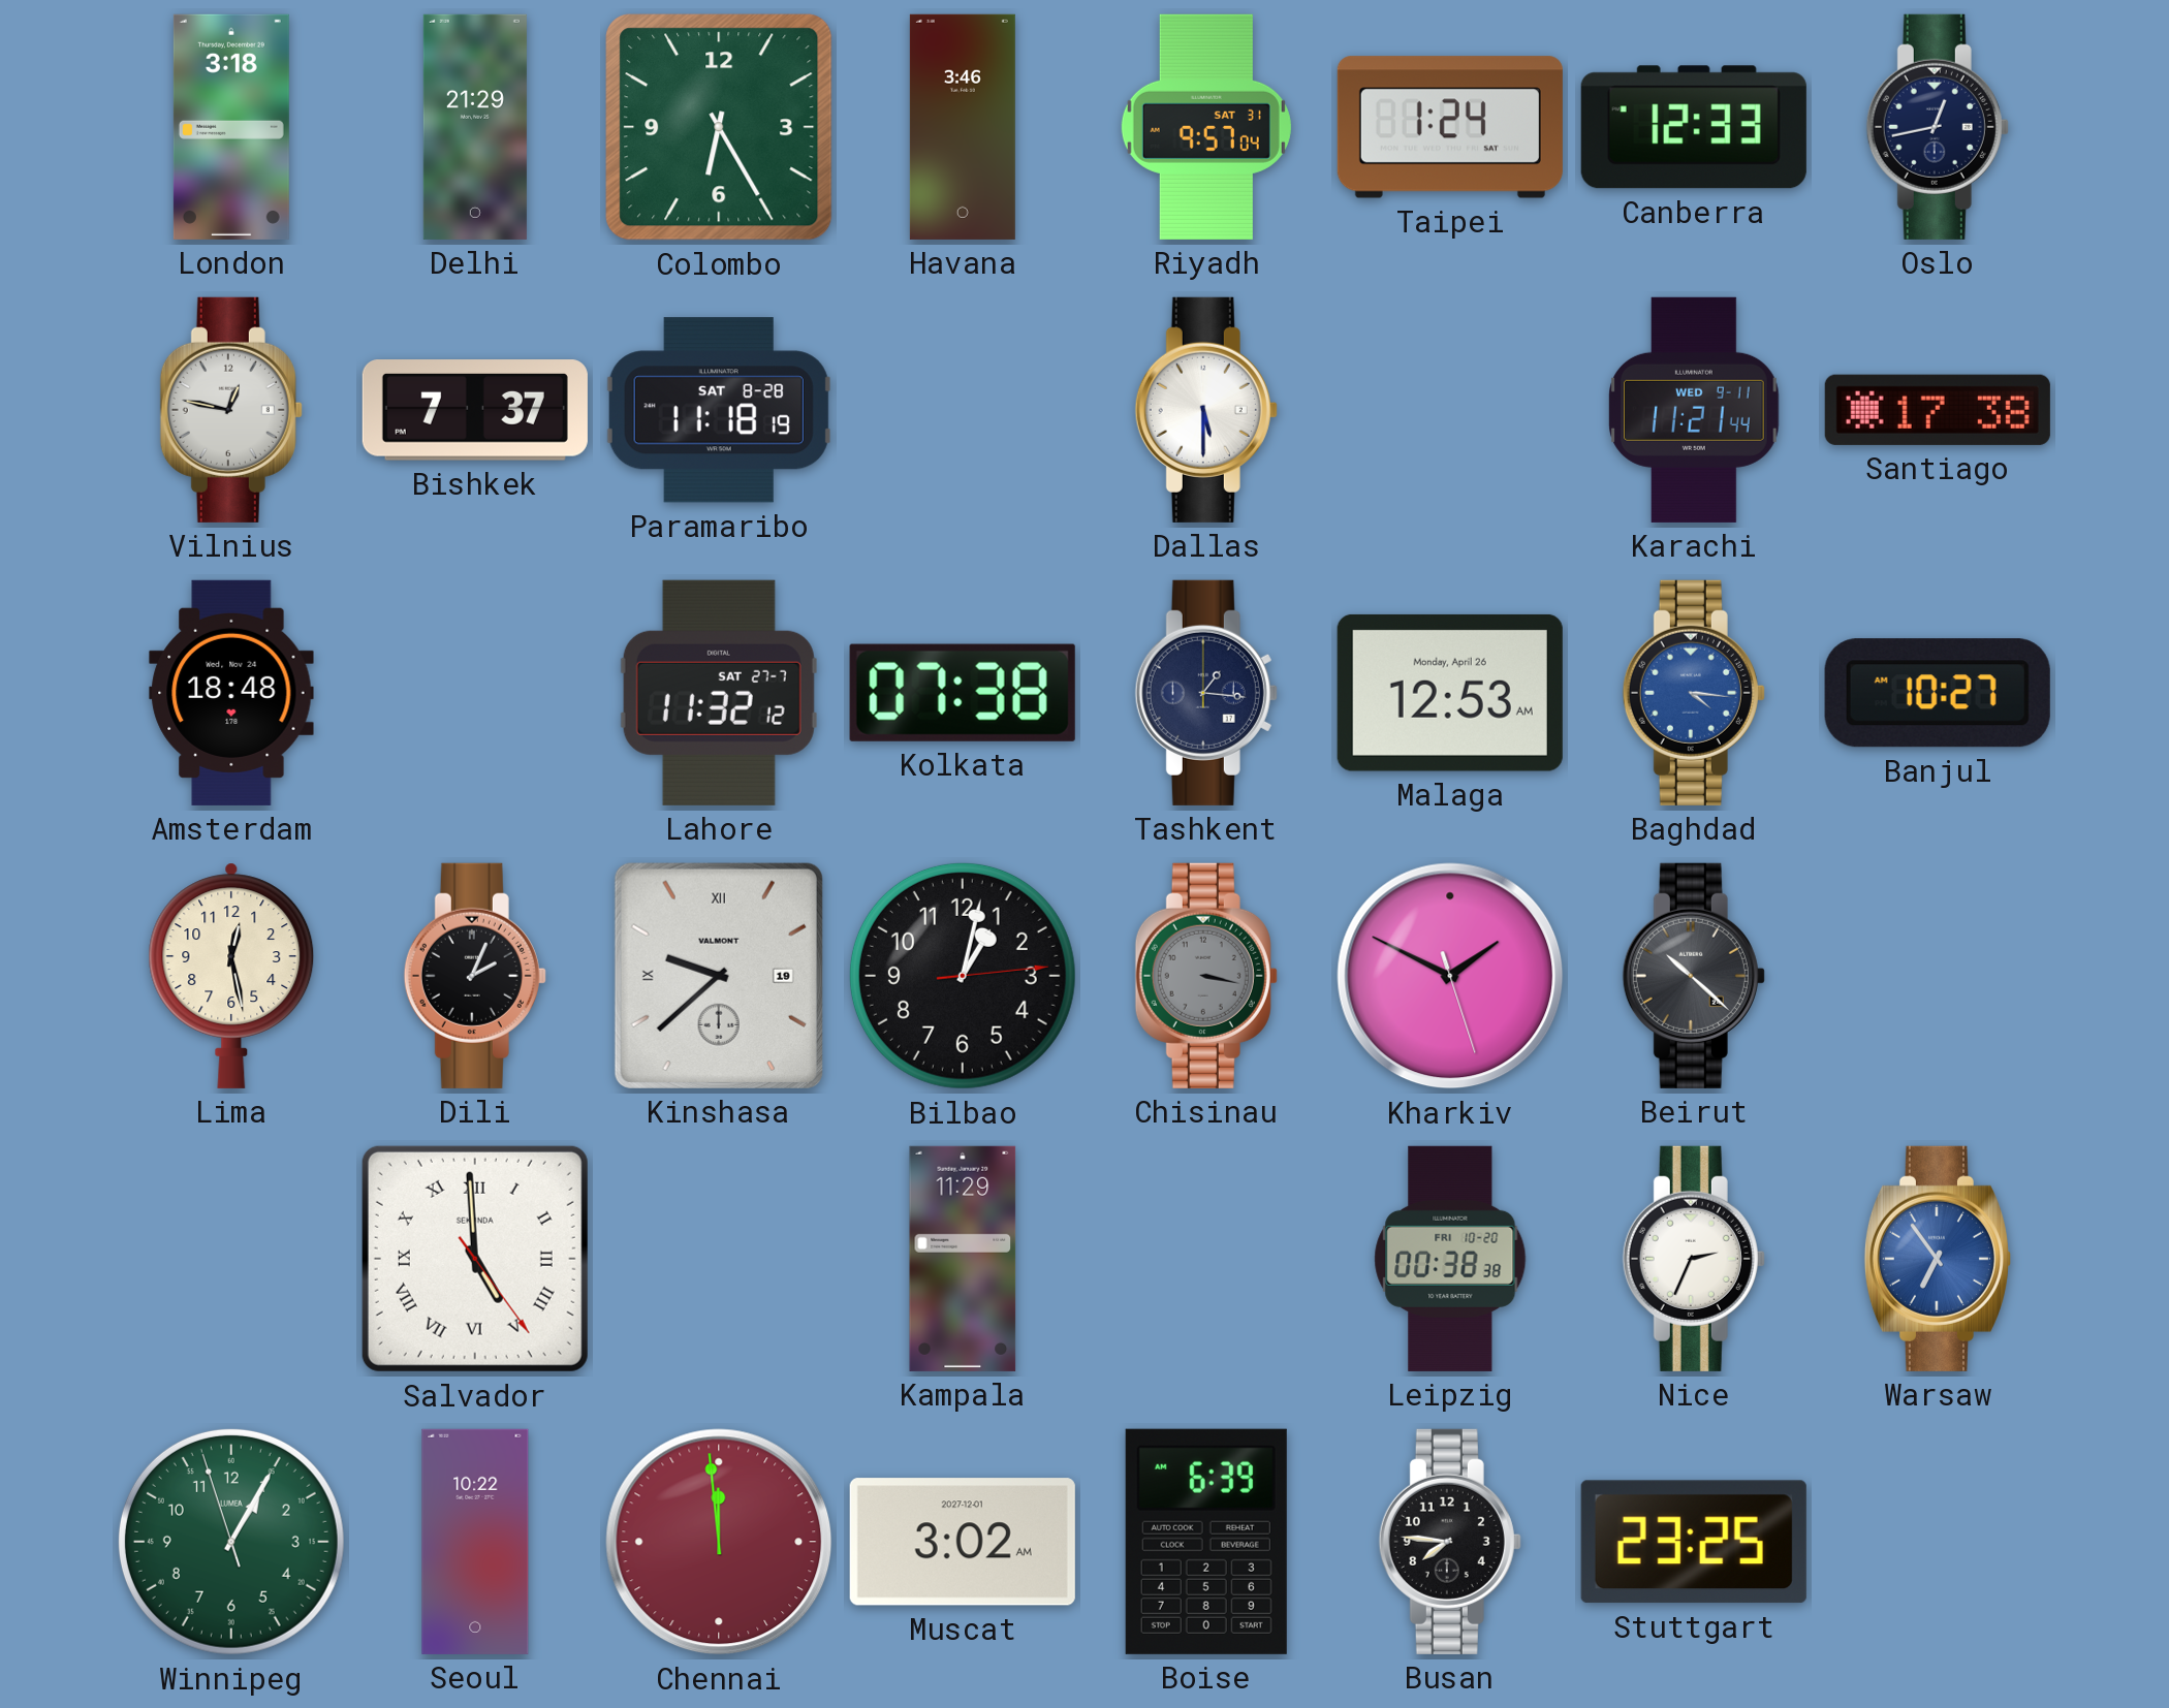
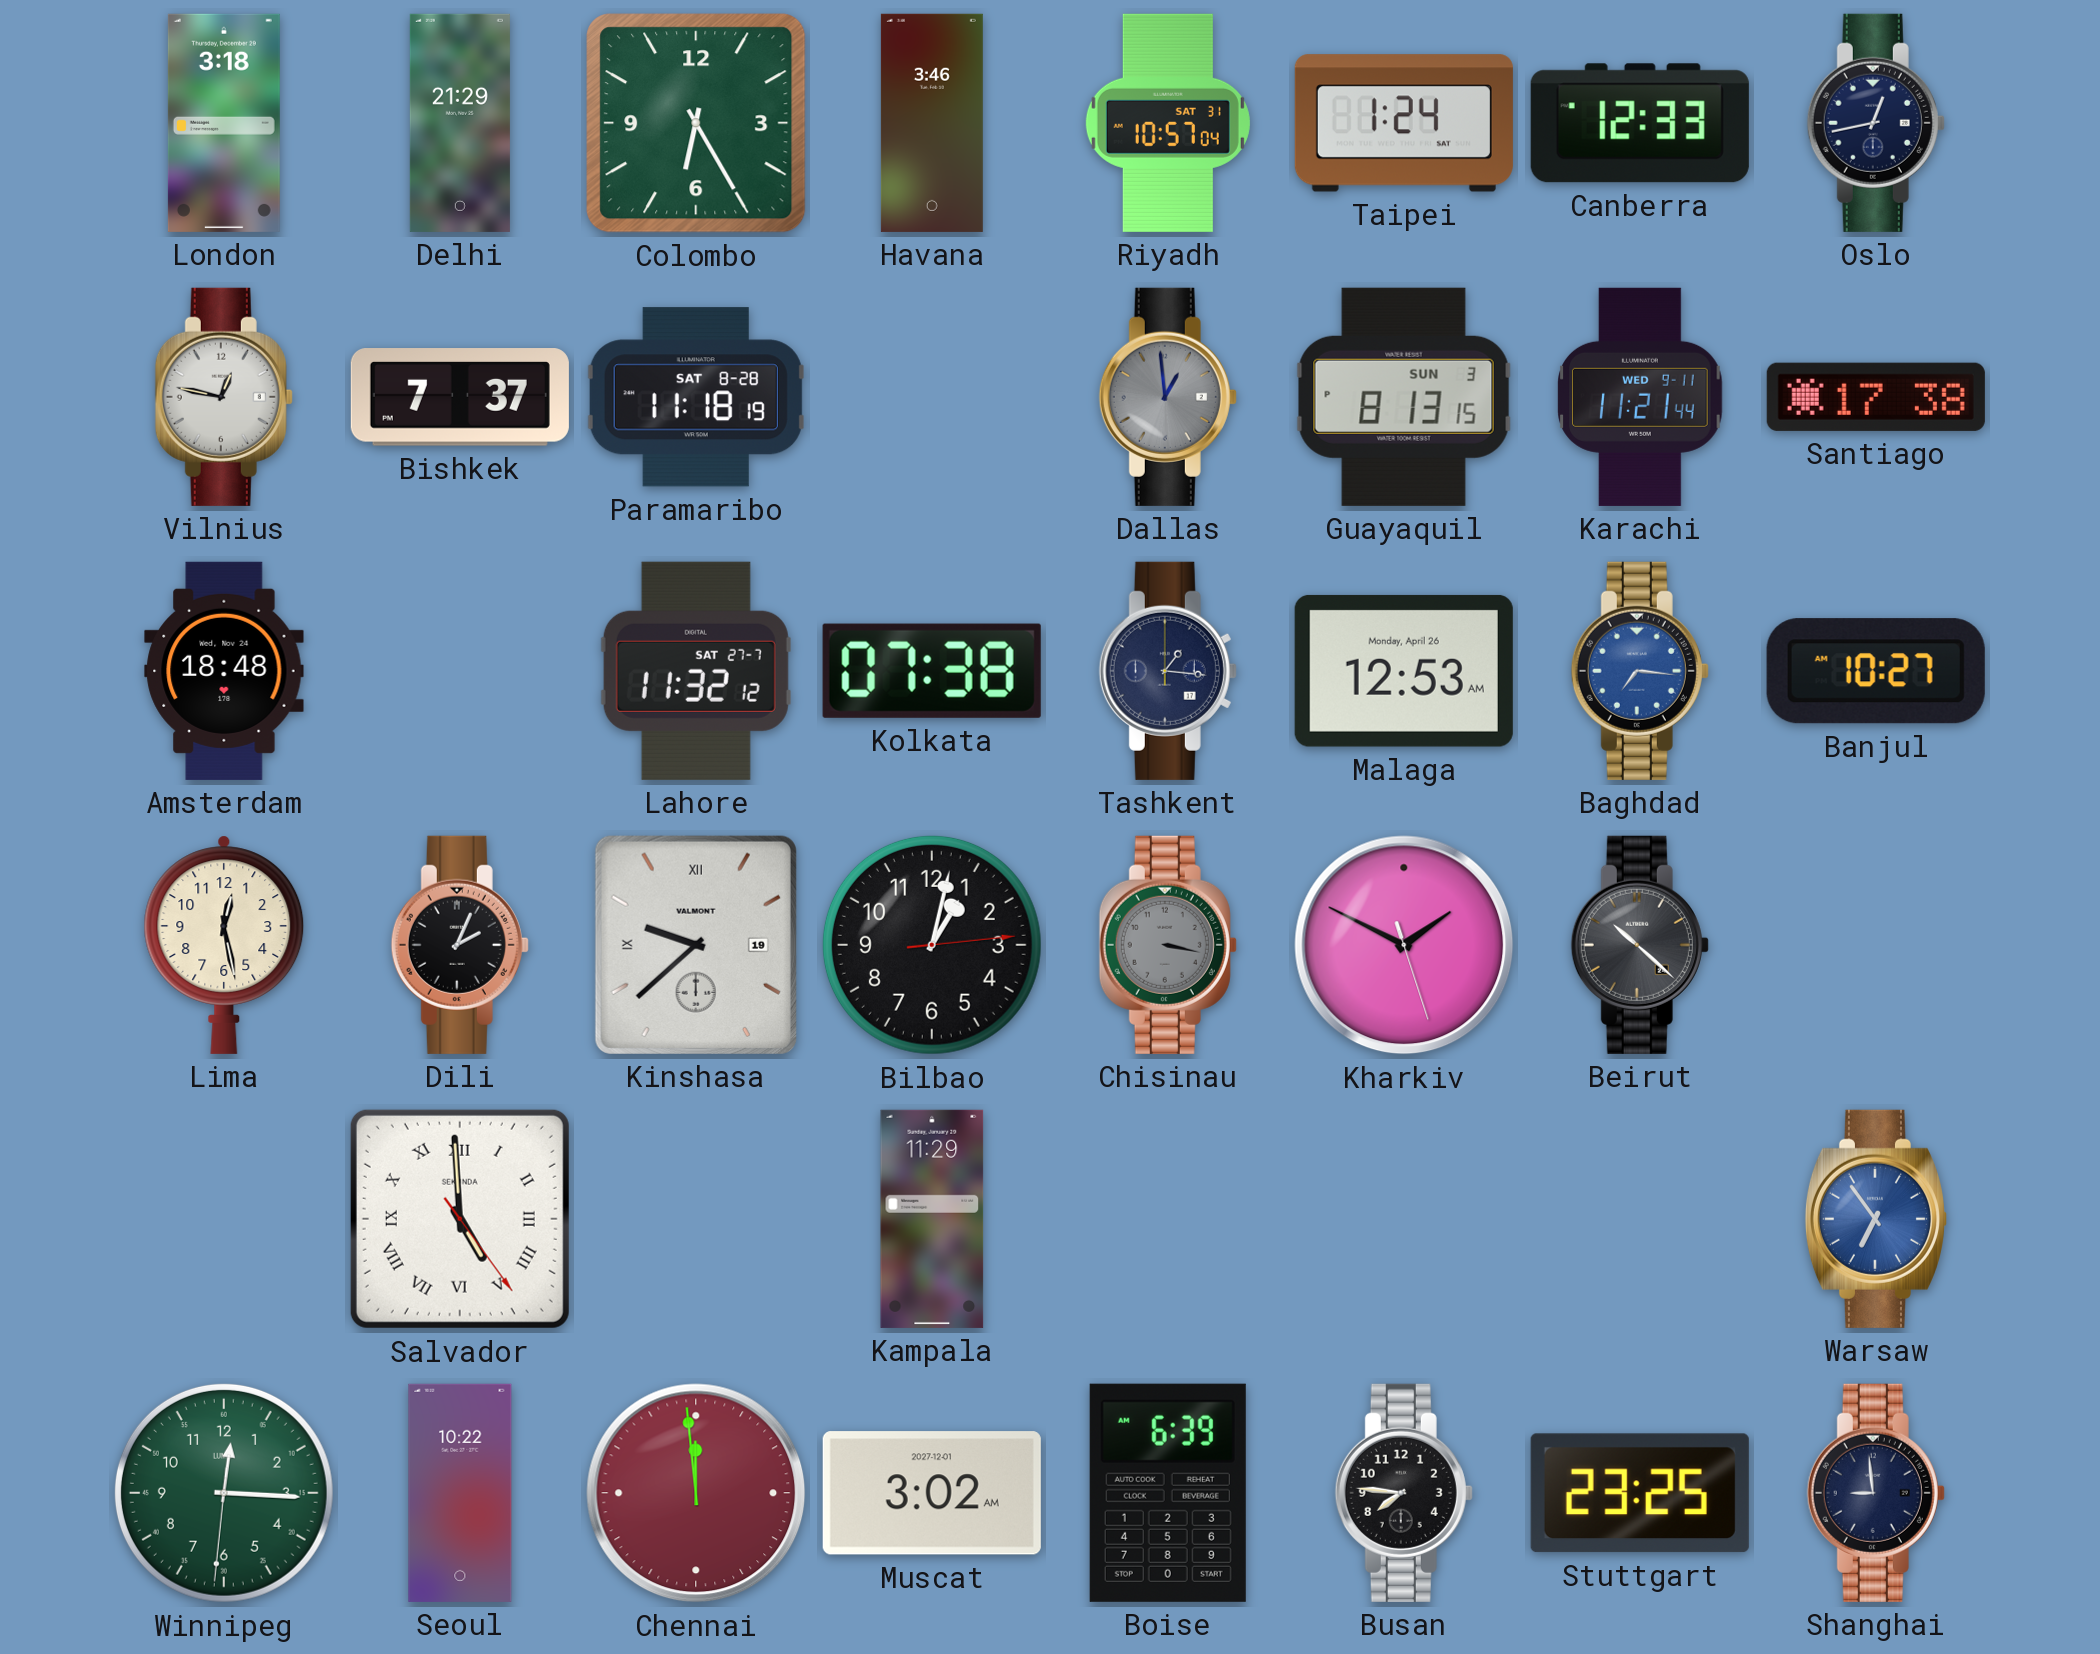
Riyadh: 9:57 -> 10:57 (1168, 123)
Dallas: 5:30 -> 12:59 (1168, 397)
Dallas dial: white -> grey (1168, 397)
Guayaquil: none -> 8:13 (1404, 397)
Baghdad: 4:16 -> 7:16 (1640, 671)
Leipzig: 00:38 -> none (1450, 1259)
Nice: 2:34 -> none (1694, 1259)
Winnipeg: 1:04 -> 12:15 (224, 1493)
Shanghai: none -> 8:59 (1876, 1493)
